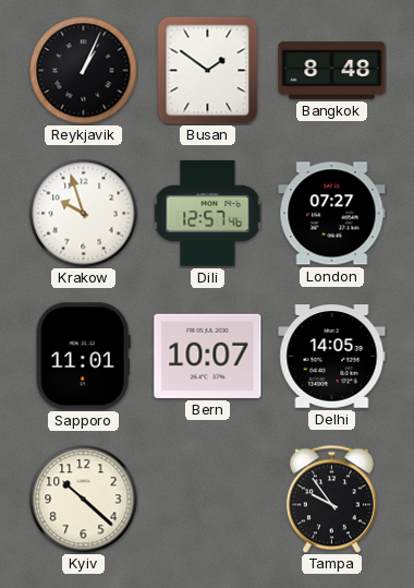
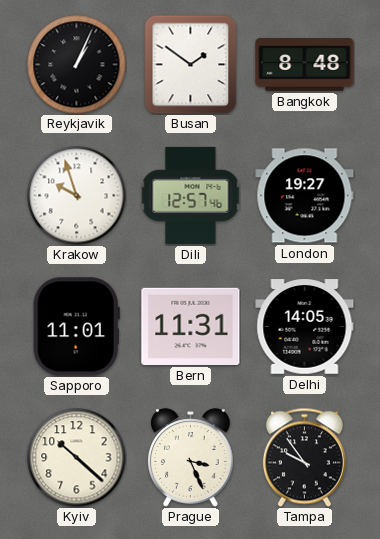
London: 07:27 -> 19:27 (305, 196)
Bern: 10:07 -> 11:31 (191, 326)
Prague: none -> 3:26 (191, 458)
